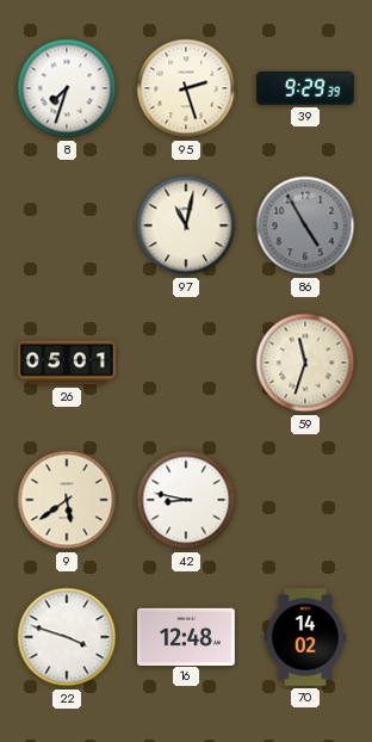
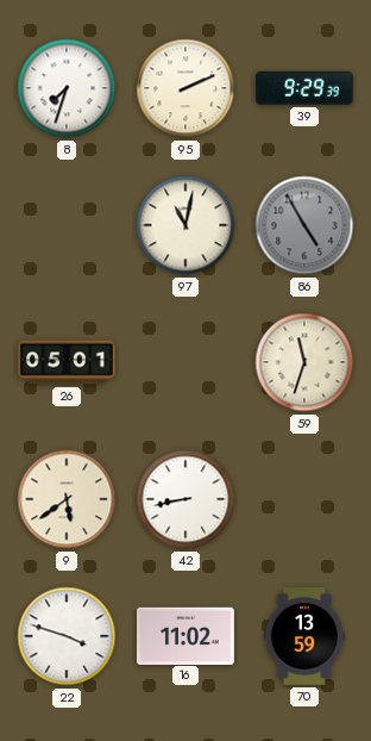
95: 2:27 -> 2:11 (185, 88)
42: 8:47 -> 8:43 (185, 499)
16: 12:48 -> 11:02 (187, 635)
70: 14:02 -> 13:59 (303, 637)
